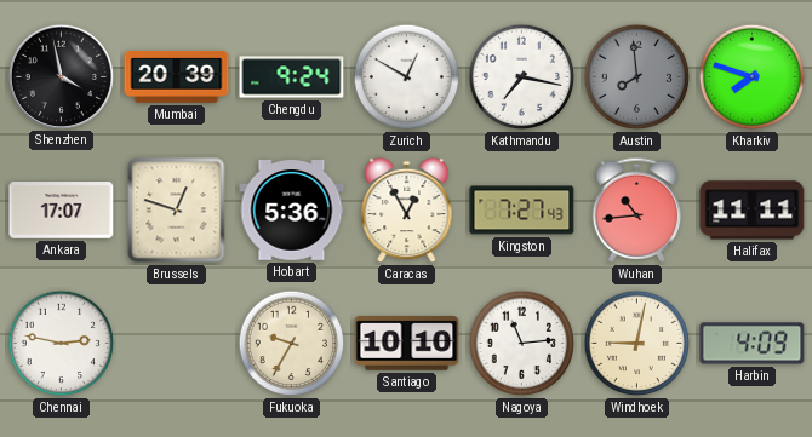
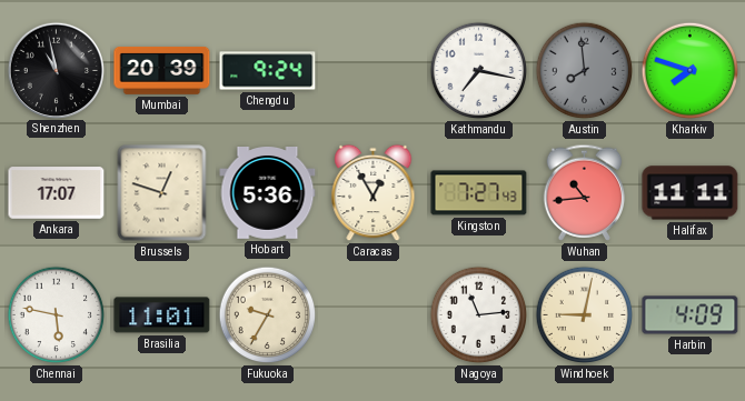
Shenzhen: 3:58 -> 10:58 (56, 70)
Zurich: 12:50 -> none (407, 77)
Chennai: 2:47 -> 5:47 (57, 315)
Brasilia: none -> 11:01 (162, 315)
Santiago: 10:10 -> none (407, 344)
